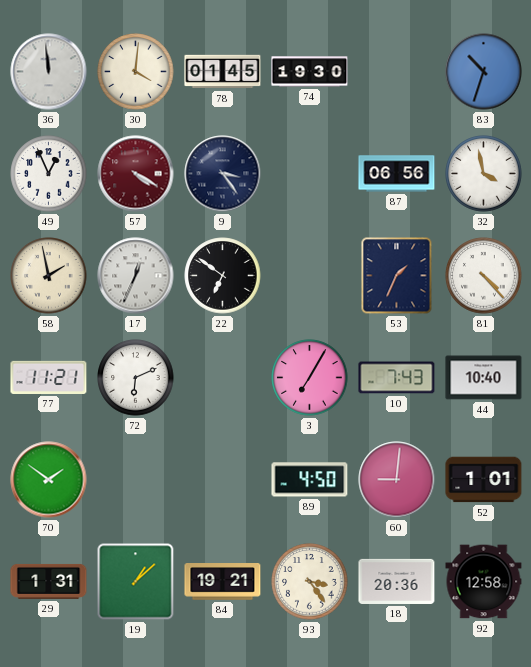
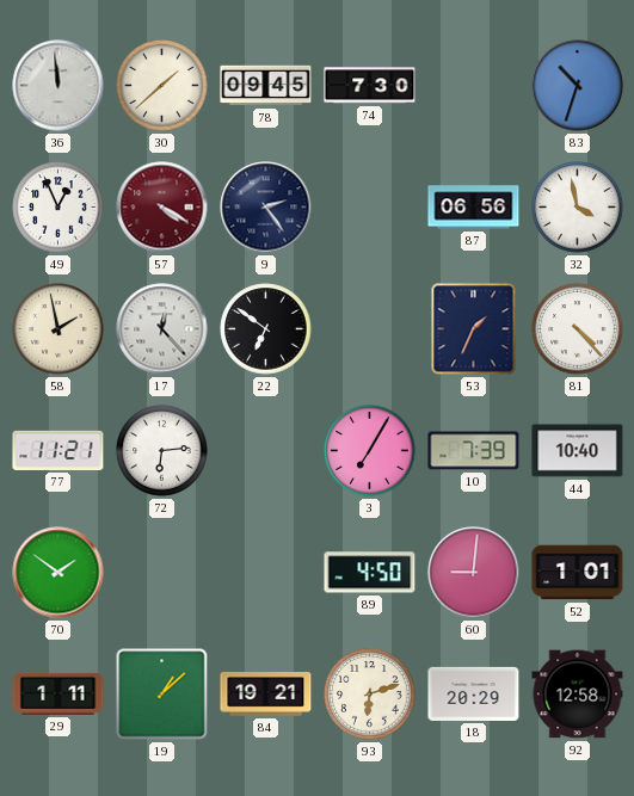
30: 4:01 -> 1:38 (162, 86)
78: 01:45 -> 09:45 (266, 86)
74: 19:30 -> 7:30 (370, 86)
9: 3:24 -> 2:24 (266, 208)
17: 12:34 -> 12:23 (162, 329)
72: 6:11 -> 6:14 (162, 451)
10: 7:43 -> 7:39 (474, 451)
29: 1:31 -> 1:11 (59, 693)
93: 3:24 -> 6:12 (370, 695)
18: 20:36 -> 20:29 (474, 693)
